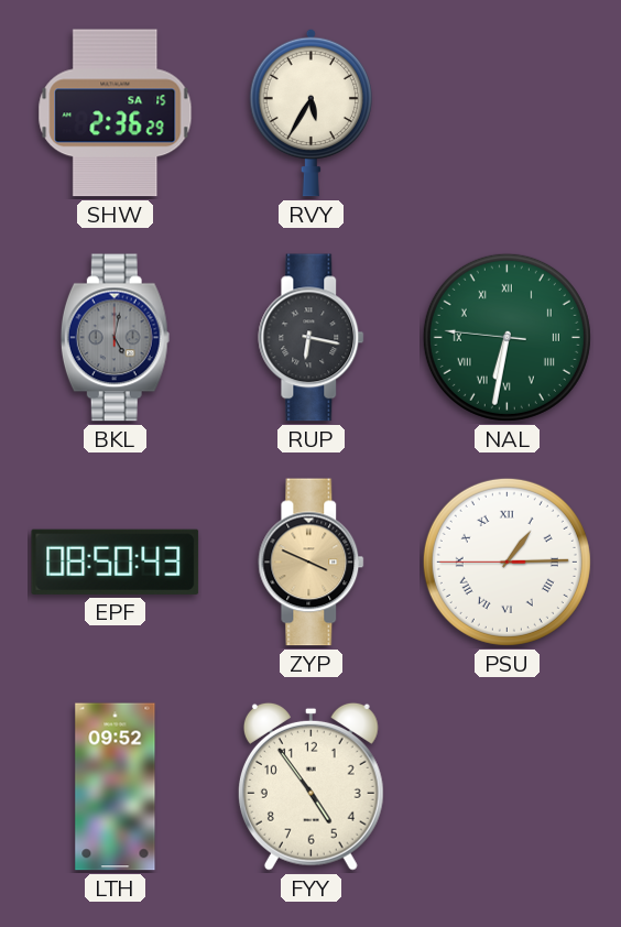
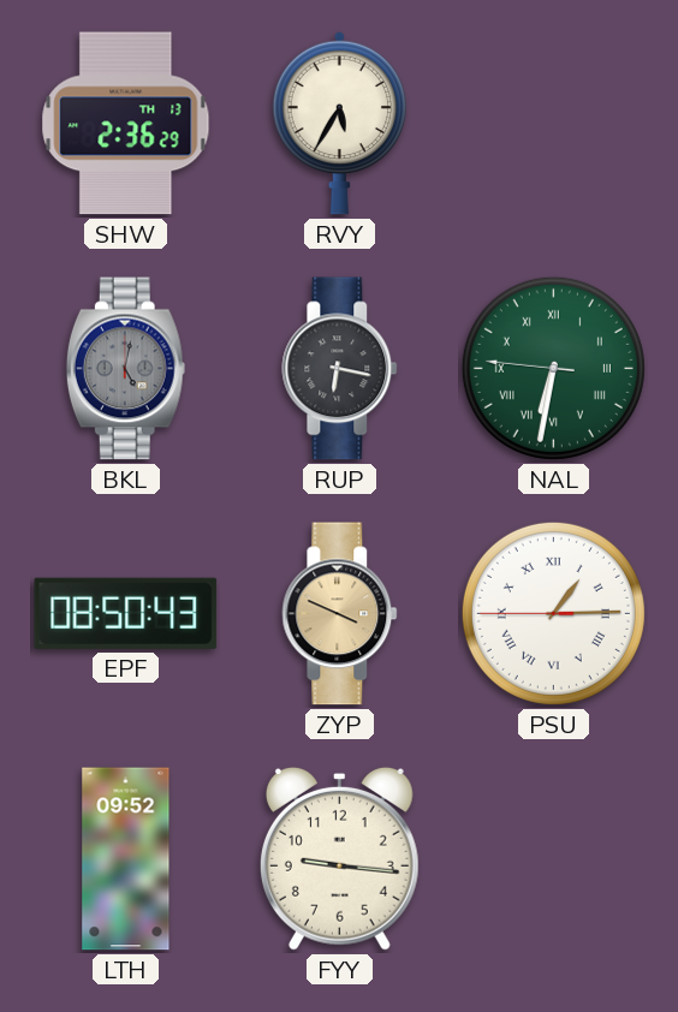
SHW date: SA 15 -> TH 13 (126, 124)
FYY: 4:54 -> 9:16 (339, 858)
